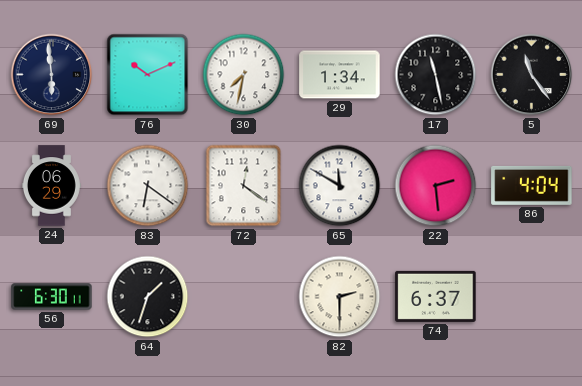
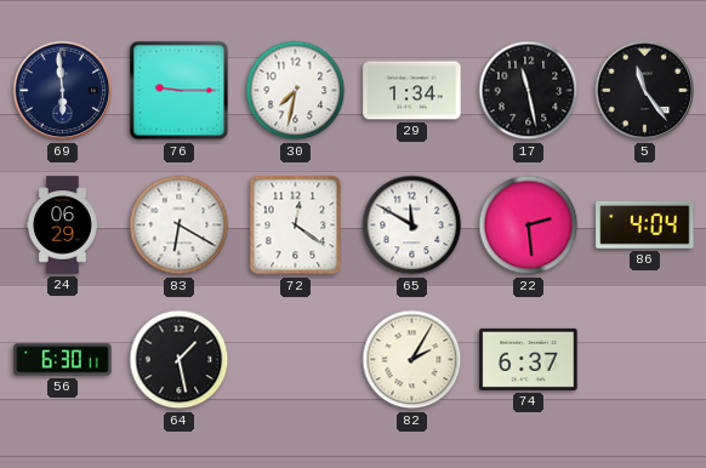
76: 10:11 -> 9:15 (180, 91)
83: 6:21 -> 6:20 (180, 226)
64: 1:33 -> 1:28 (180, 360)
82: 2:30 -> 2:05 (412, 360)
